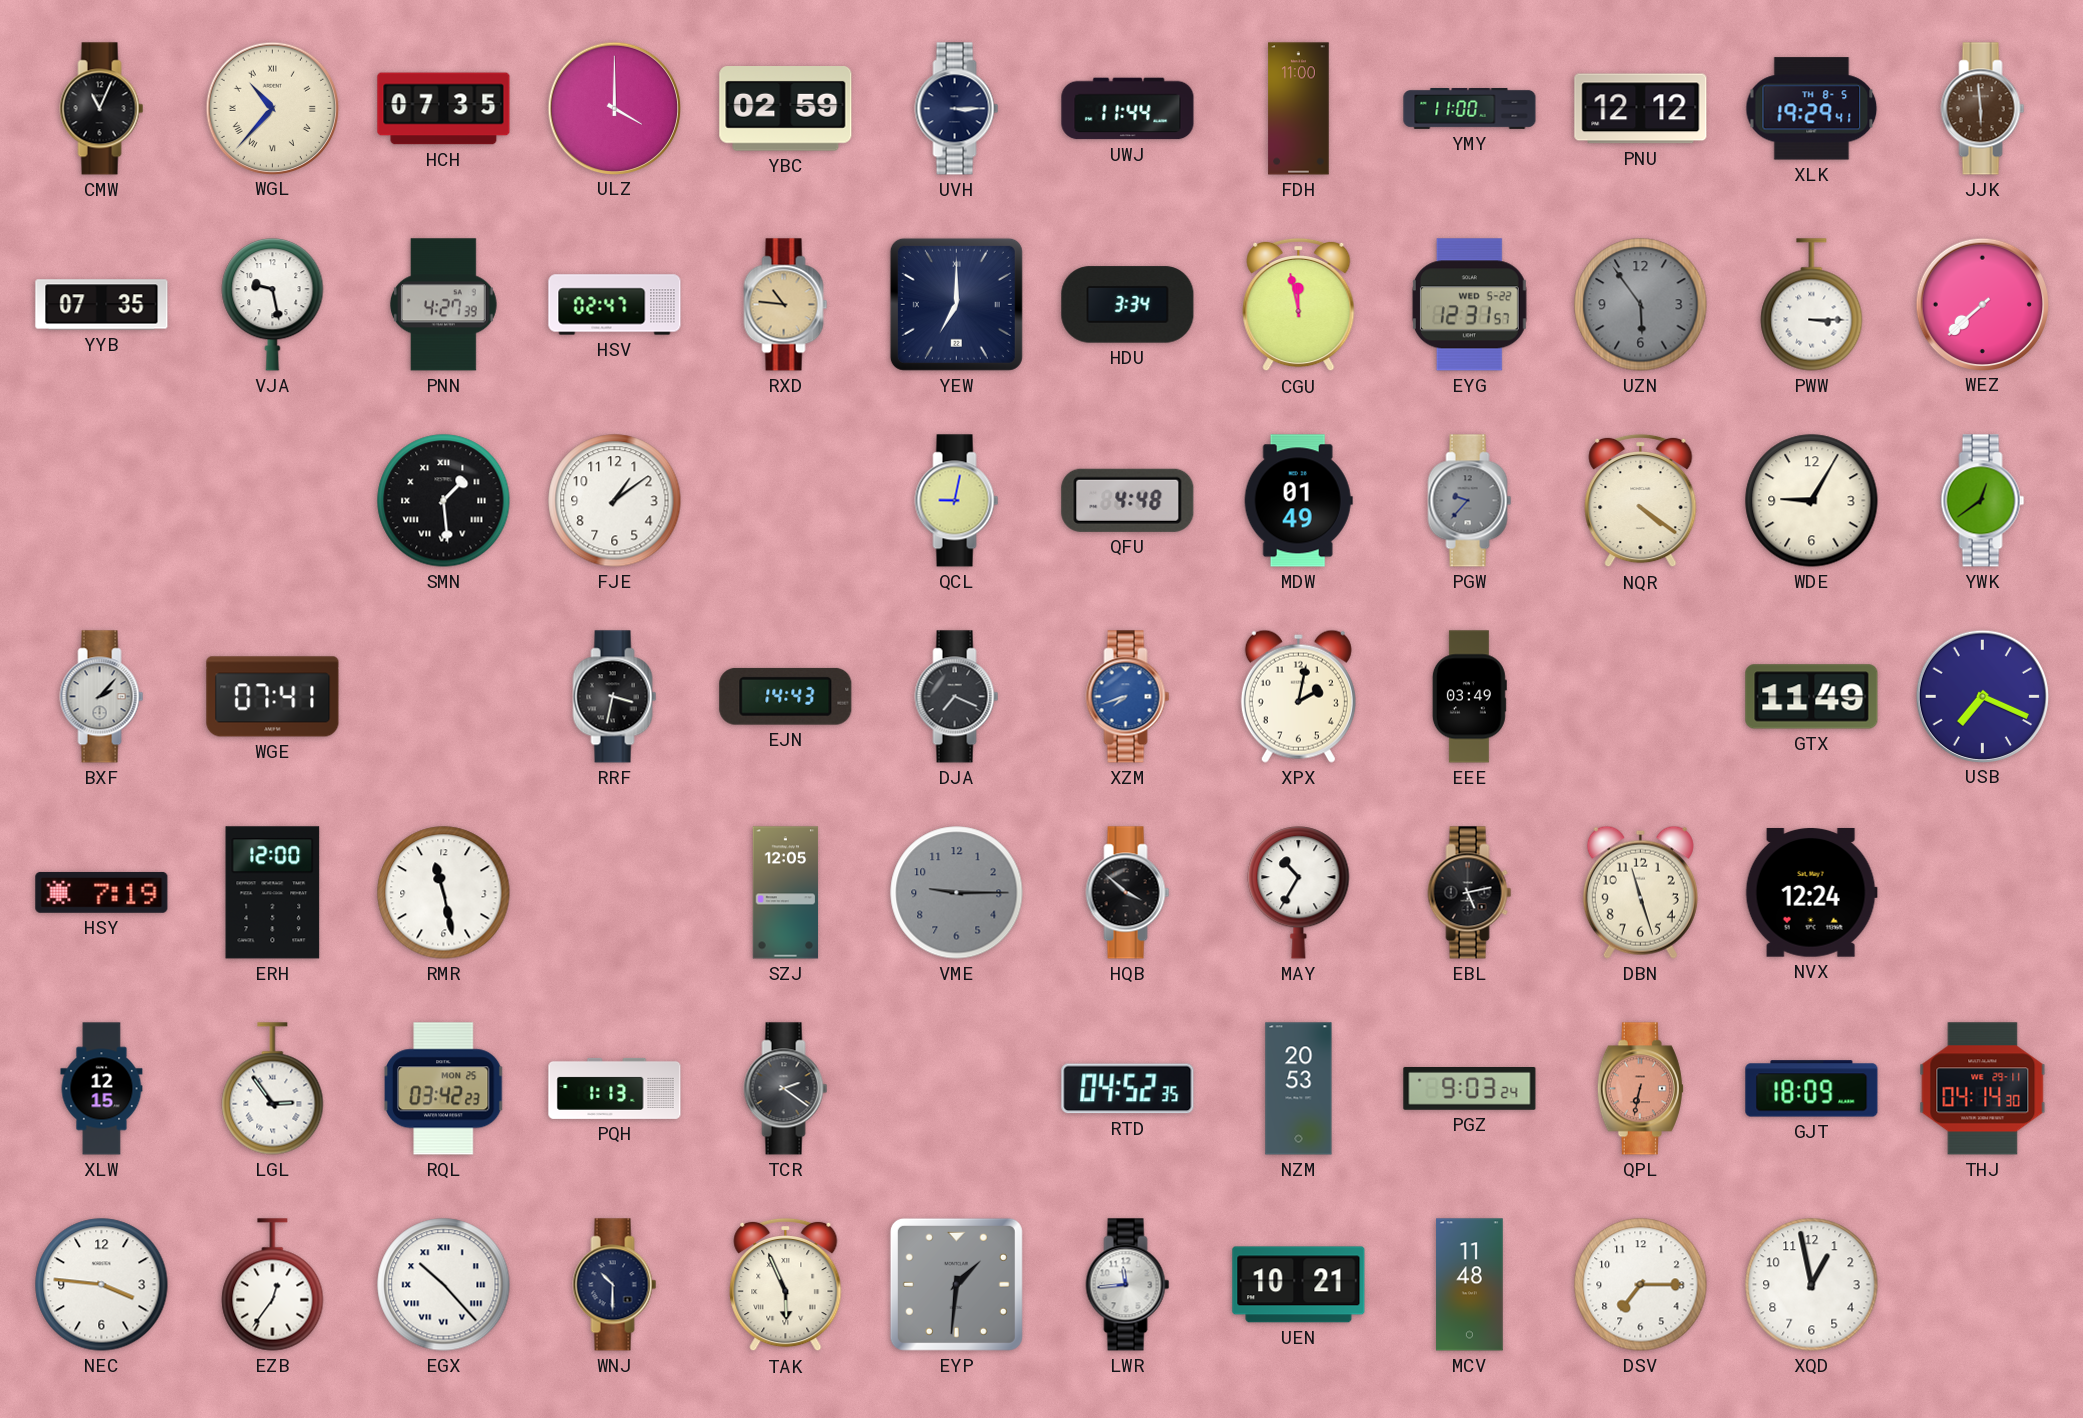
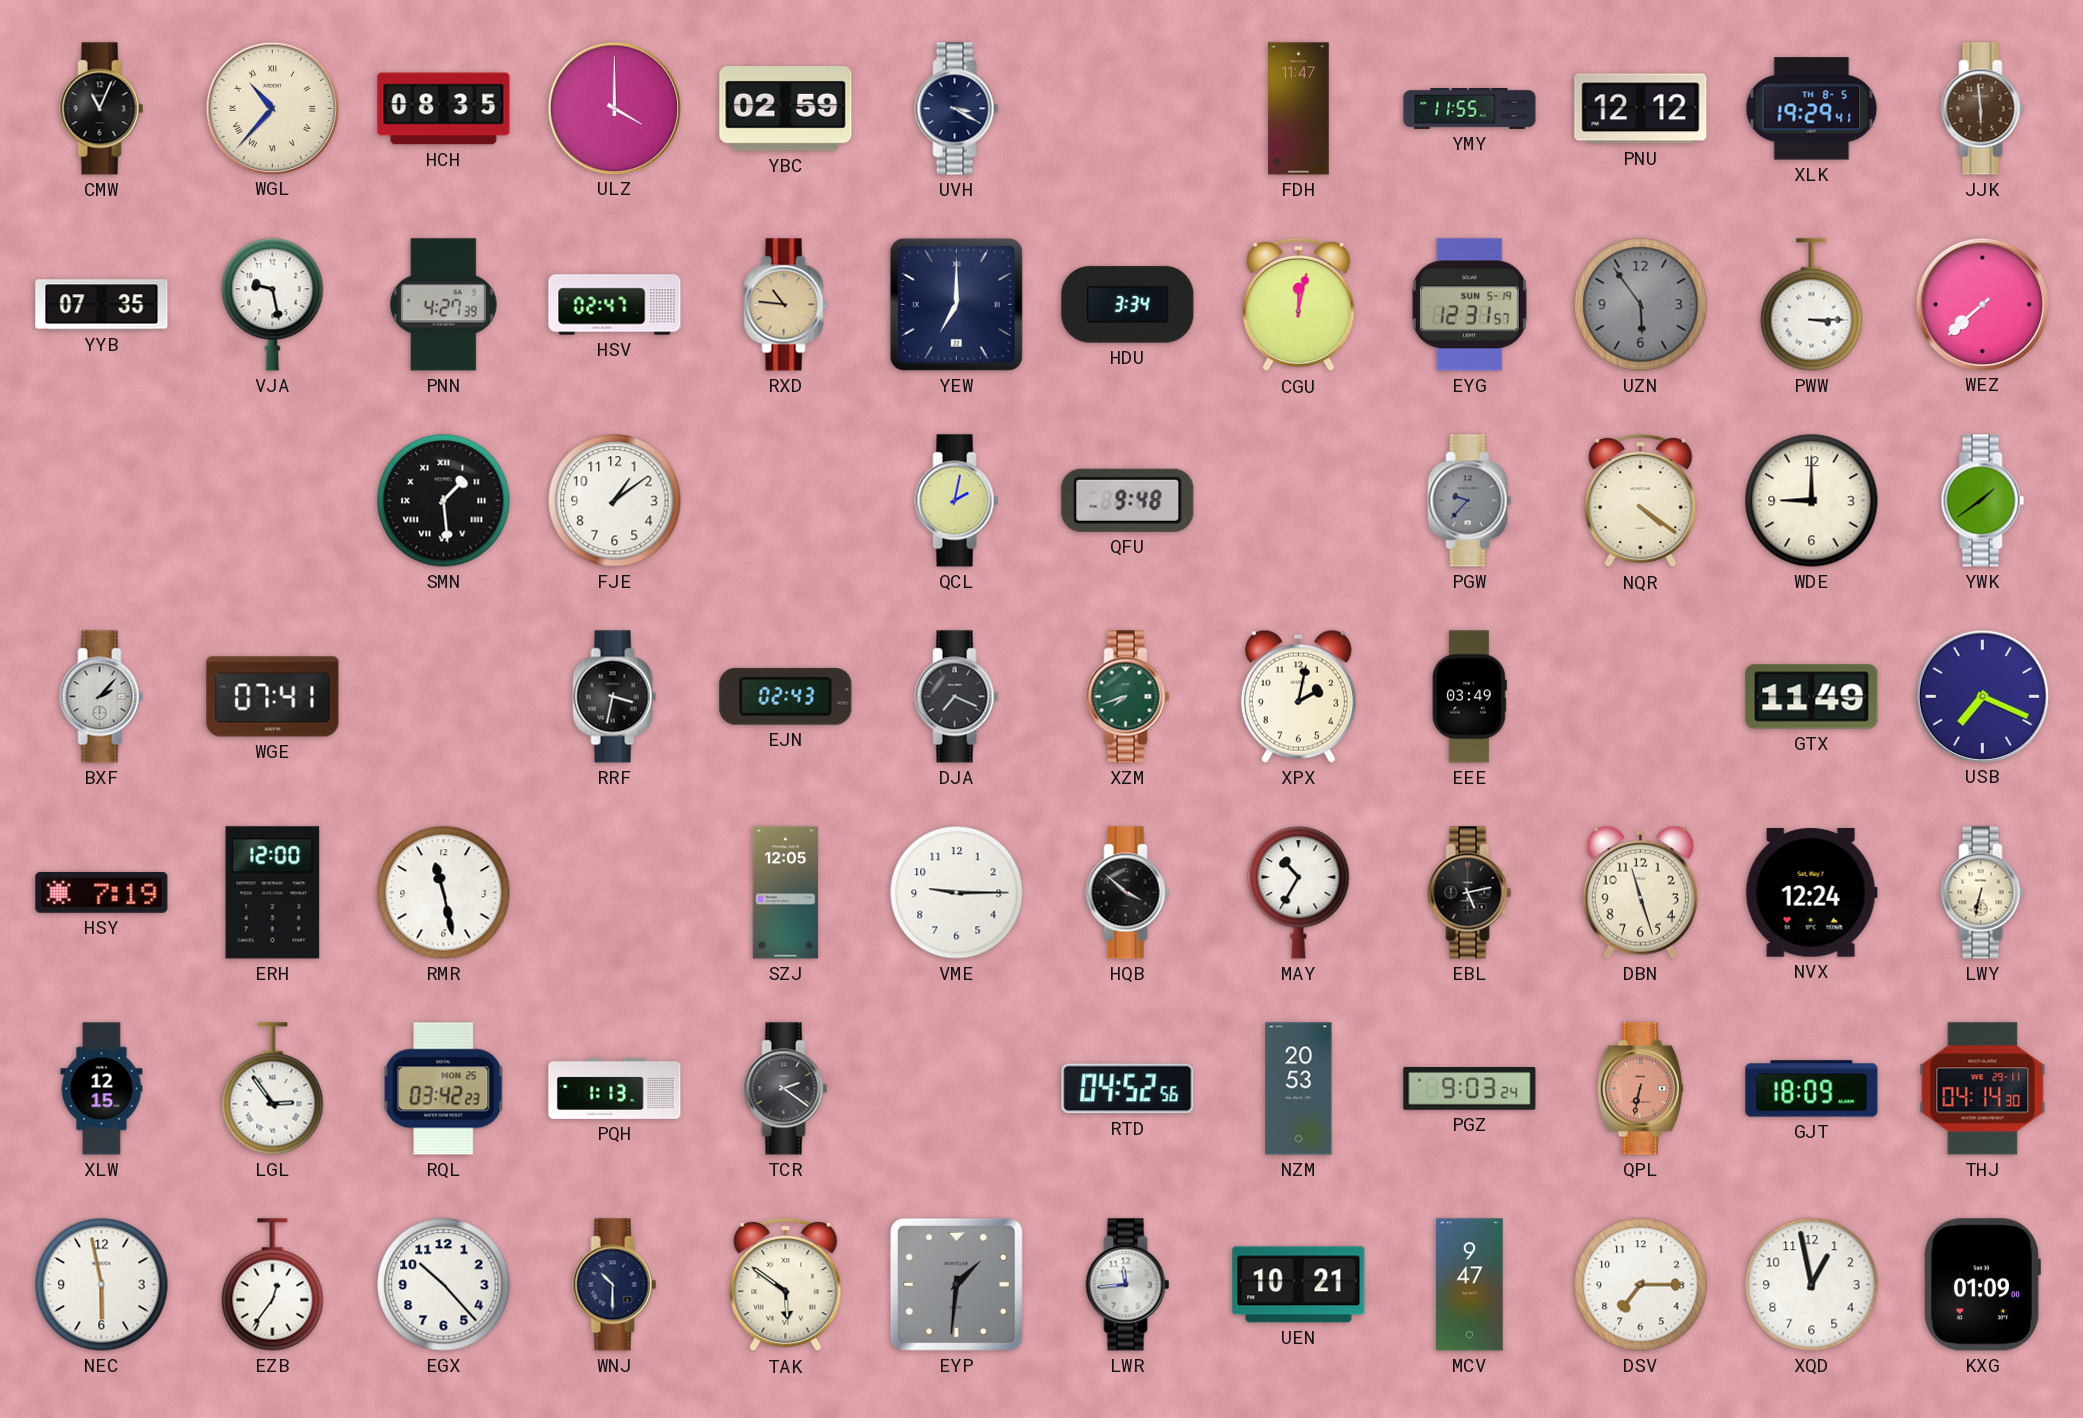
HCH: 07:35 -> 08:35 (444, 109)
UVH: 3:15 -> 3:20 (957, 109)
UWJ: 11:44 -> none (1128, 109)
FDH: 11:00 -> 11:47 (1299, 109)
YMY: 11:00 -> 11:55 (1470, 109)
CGU: 11:58 -> 12:02 (1299, 305)
EYG date: WED 5-22 -> SUN 5-19 (1469, 305)
QCL: 9:02 -> 2:02 (957, 501)
QFU: 4:48 -> 9:48 (1128, 500)
MDW: 01:49 -> none (1298, 501)
WDE: 9:05 -> 9:00 (1812, 501)
YWK: 12:39 -> 1:39 (1983, 501)
EJN: 14:43 -> 02:43 (786, 696)
XZM dial: blue -> green (1128, 697)
VME dial: grey -> white (957, 893)
LWY: none -> 6:32 (1983, 893)
RTD: 04:52:35 -> 04:52:56 (1128, 1089)
NEC: 3:46 -> 5:58 (102, 1285)
EGX numerals: Roman -> Arabic (444, 1285)
TAK: 5:56 -> 5:51 (786, 1285)
MCV: 11:48 -> 9:47 (1470, 1285)
KXG: none -> 01:09 (1983, 1285)
